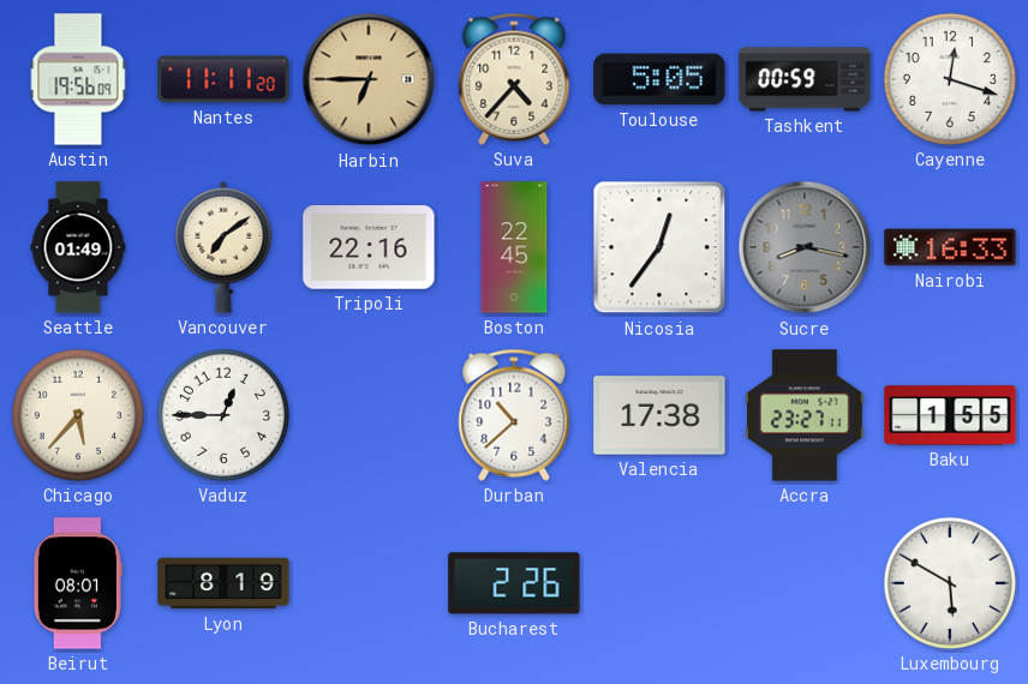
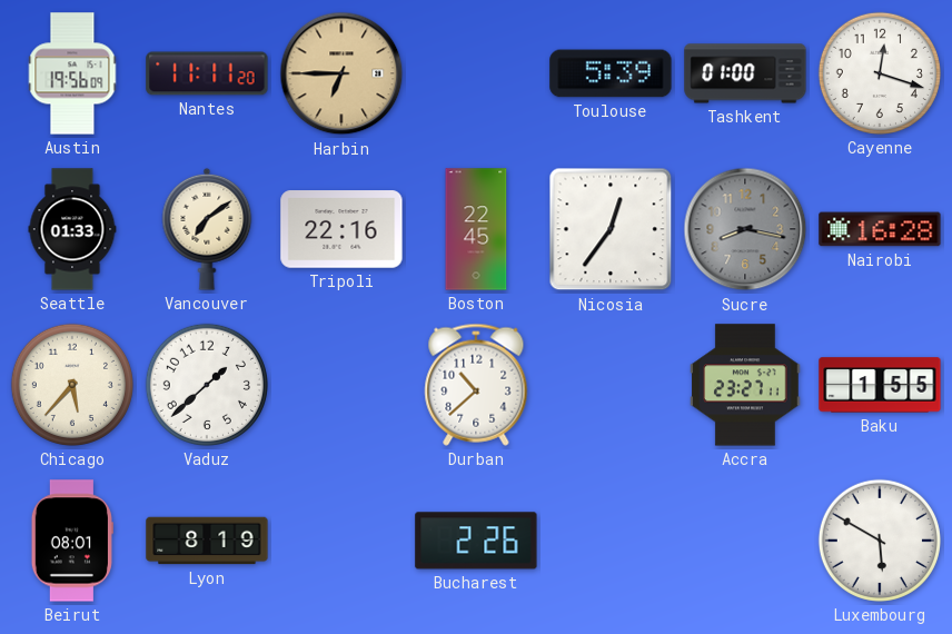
Suva: 4:37 -> none (514, 79)
Toulouse: 5:05 -> 5:39 (611, 73)
Tashkent: 00:59 -> 01:00 (745, 73)
Seattle: 01:49 -> 01:33 (72, 229)
Nairobi: 16:33 -> 16:28 (880, 229)
Vaduz: 12:45 -> 1:38 (207, 385)
Valencia: 17:38 -> none (659, 415)
